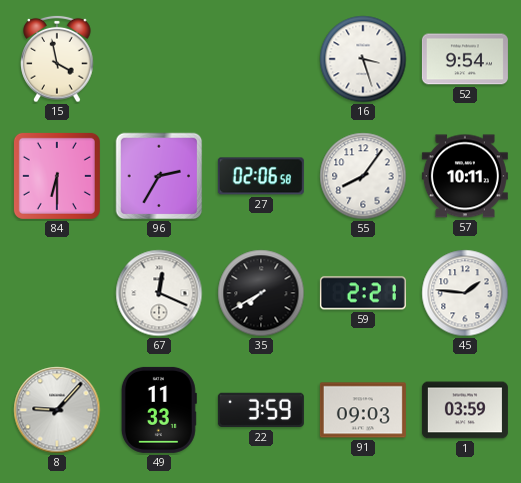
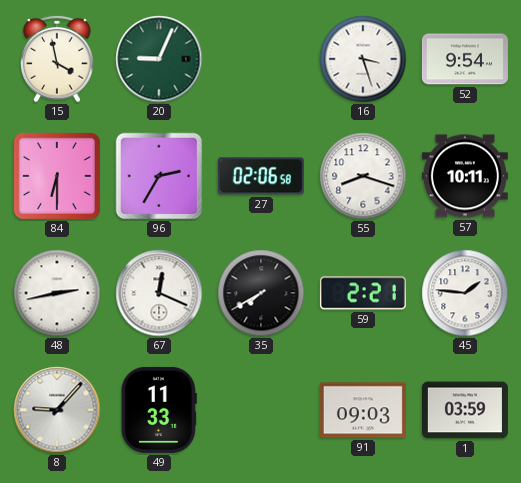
20: none -> 9:04 (159, 59)
55: 8:06 -> 8:18 (363, 176)
48: none -> 2:43 (57, 293)
22: 3:59 -> none (261, 410)
